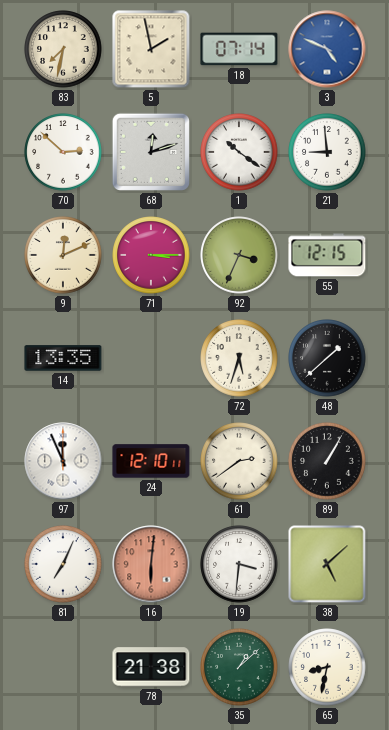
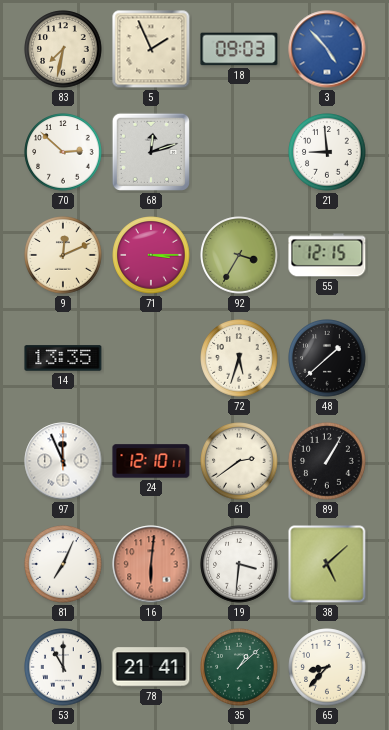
5: 1:58 -> 1:56 (151, 49)
18: 07:14 -> 09:03 (239, 49)
3: 4:49 -> 4:53 (327, 49)
1: 10:21 -> none (239, 152)
92: 3:34 -> 3:35 (239, 255)
53: none -> 11:00 (63, 667)
78: 21:38 -> 21:41 (151, 667)
65: 8:32 -> 8:37 (327, 667)
